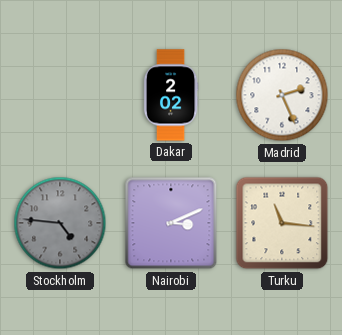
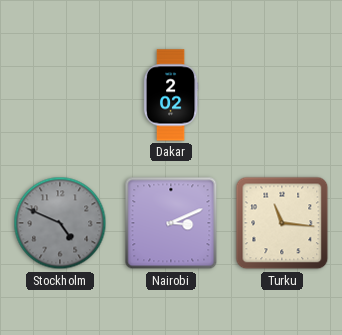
Madrid: 2:26 -> none (282, 95)
Stockholm: 4:46 -> 4:49 (60, 223)
